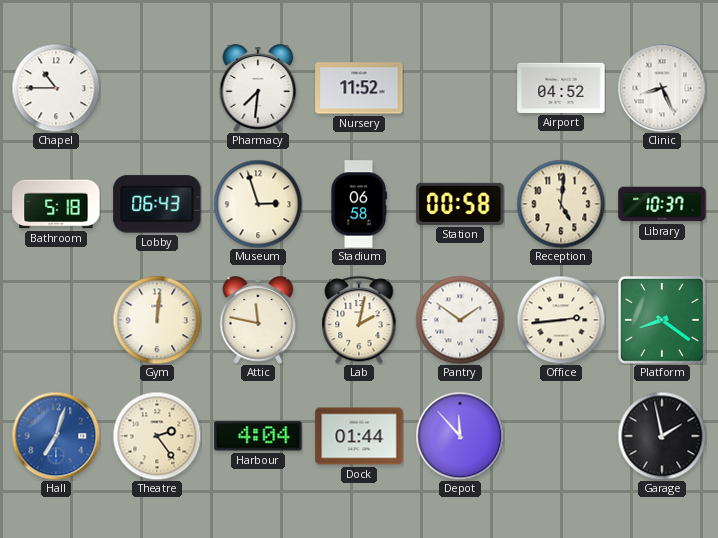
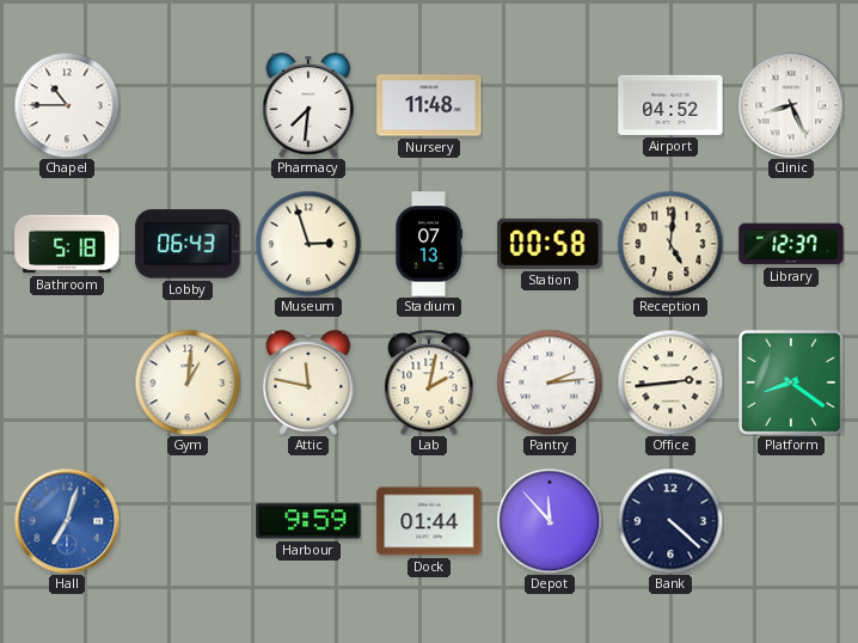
Nursery: 11:52 -> 11:48 (429, 105)
Stadium: 06:58 -> 07:13 (429, 244)
Library: 10:37 -> 12:37 (791, 244)
Gym: 12:01 -> 1:01 (188, 382)
Pantry: 1:51 -> 2:14 (550, 382)
Theatre: 2:24 -> none (157, 436)
Harbour: 4:04 -> 9:59 (308, 521)
Bank: none -> 4:22 (670, 521)
Garage: 1:58 -> none (662, 436)
